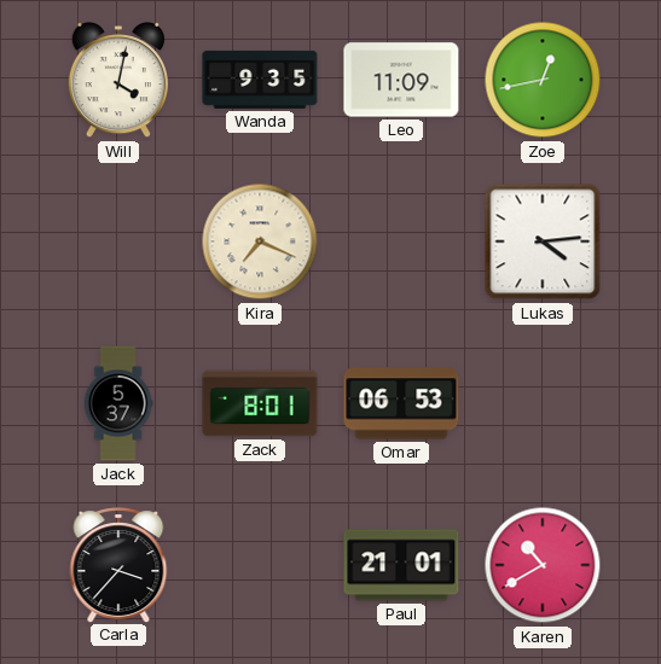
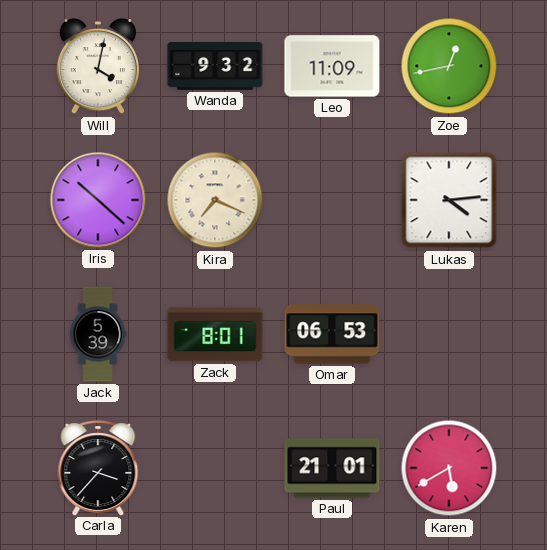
Wanda: 9:35 -> 9:32 (215, 66)
Iris: none -> 10:22 (98, 200)
Jack: 5:37 -> 5:39 (98, 334)
Karen: 10:40 -> 5:40 (449, 468)
